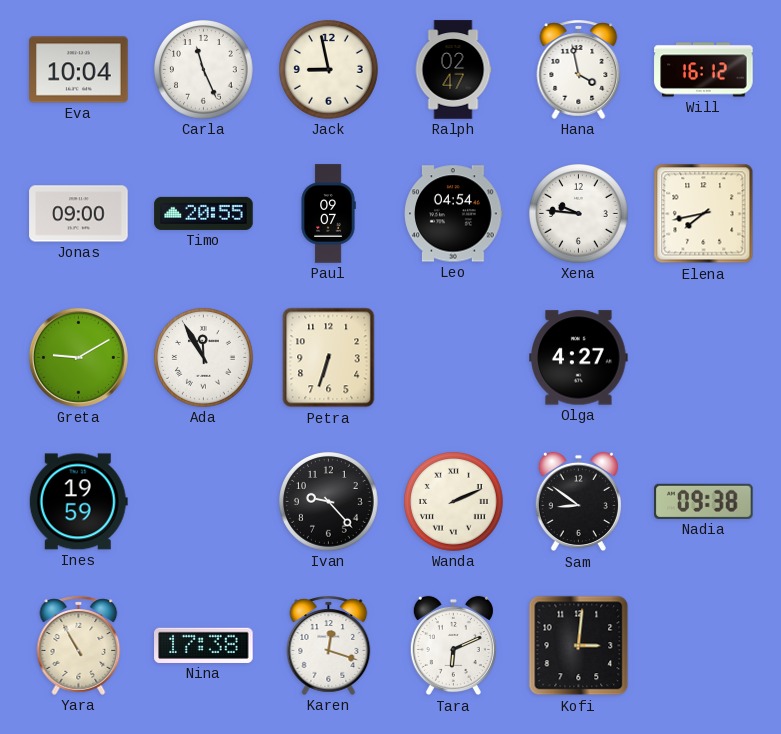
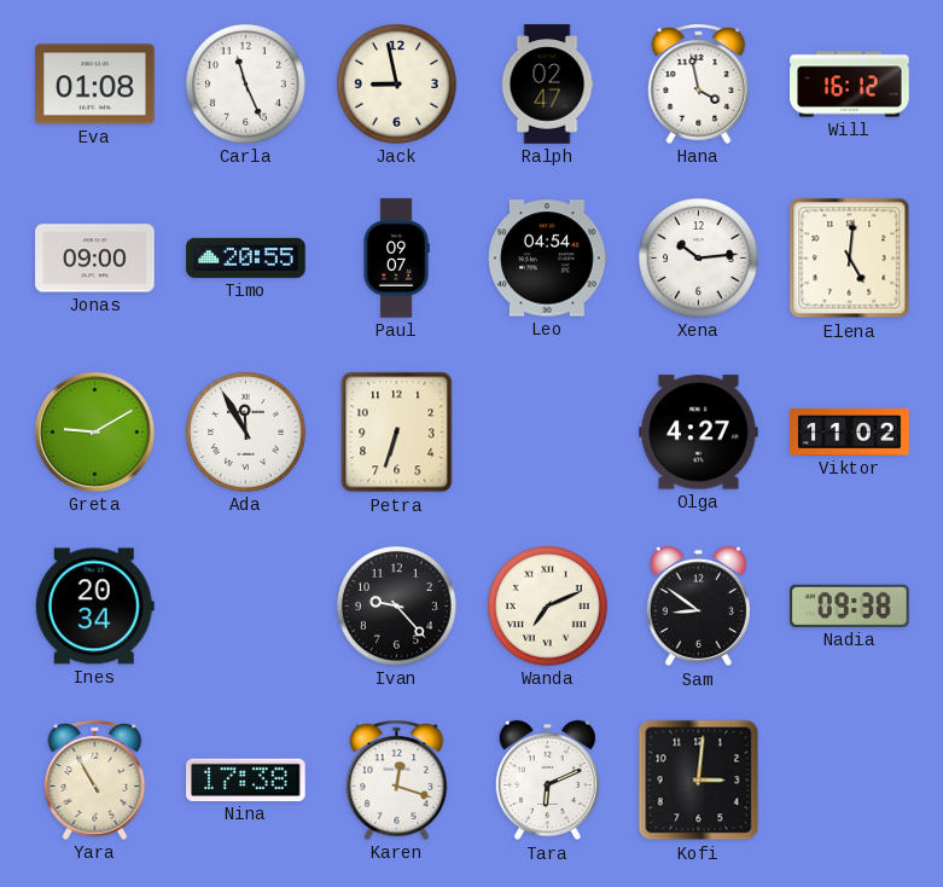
Eva: 10:04 -> 01:08 (95, 85)
Xena: 9:46 -> 10:14 (699, 259)
Elena: 7:43 -> 5:01 (850, 259)
Viktor: none -> 11:02 (850, 433)
Ines: 19:59 -> 20:34 (94, 607)
Wanda: 2:11 -> 7:11 (548, 607)
